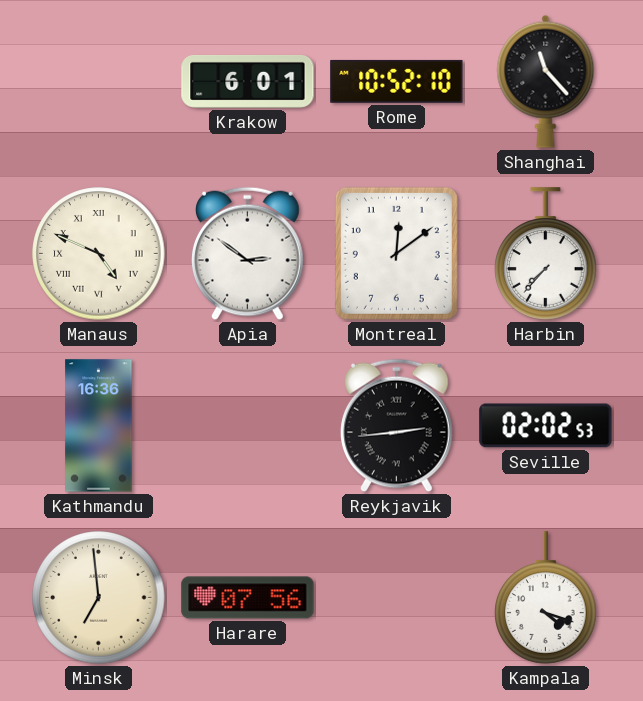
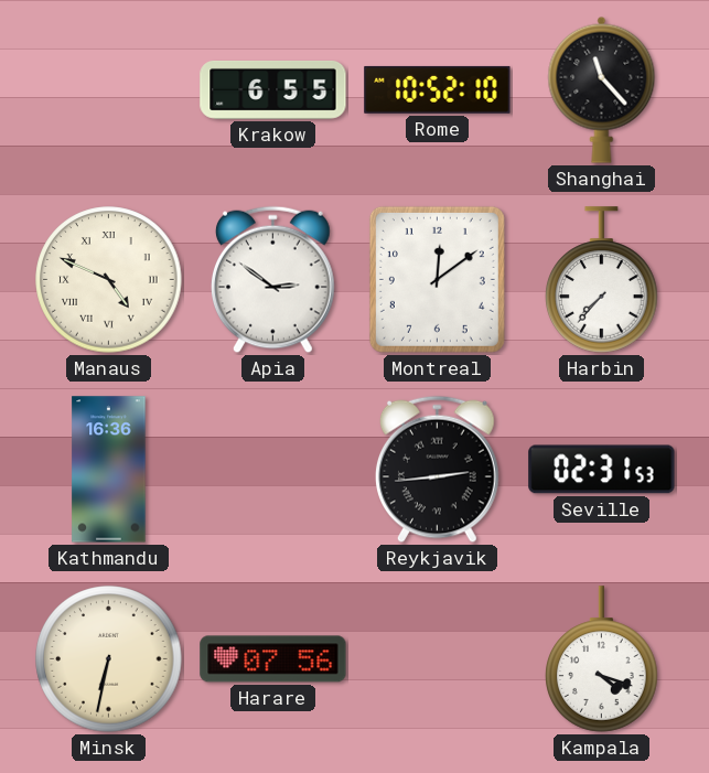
Krakow: 6:01 -> 6:55 (273, 89)
Seville: 02:02 -> 02:31 (602, 470)
Minsk: 6:59 -> 6:32 (109, 659)
